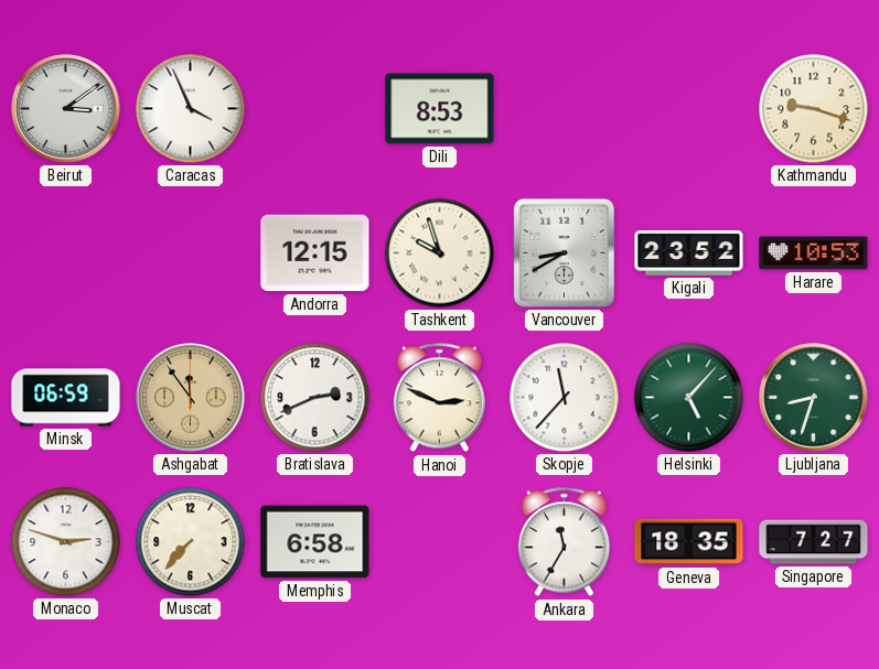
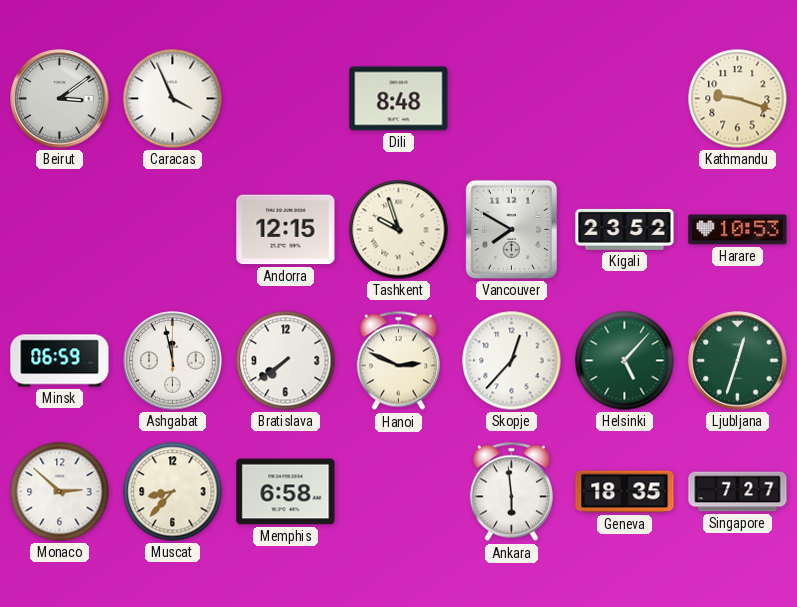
Dili: 8:53 -> 8:48 (399, 99)
Vancouver: 8:40 -> 7:50 (511, 229)
Ashgabat: 11:54 -> 11:58 (173, 361)
Ashgabat dial: champagne -> white (173, 361)
Bratislava: 2:41 -> 7:39 (286, 361)
Skopje: 11:37 -> 12:37 (512, 361)
Ljubljana: 8:33 -> 12:33 (738, 361)
Monaco: 2:48 -> 2:52 (60, 492)
Muscat: 7:37 -> 8:37 (173, 492)
Ankara: 11:35 -> 5:59 (511, 492)
